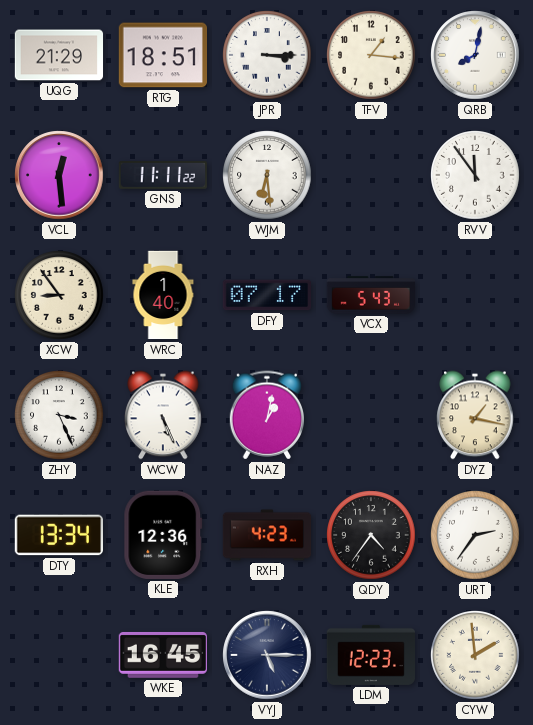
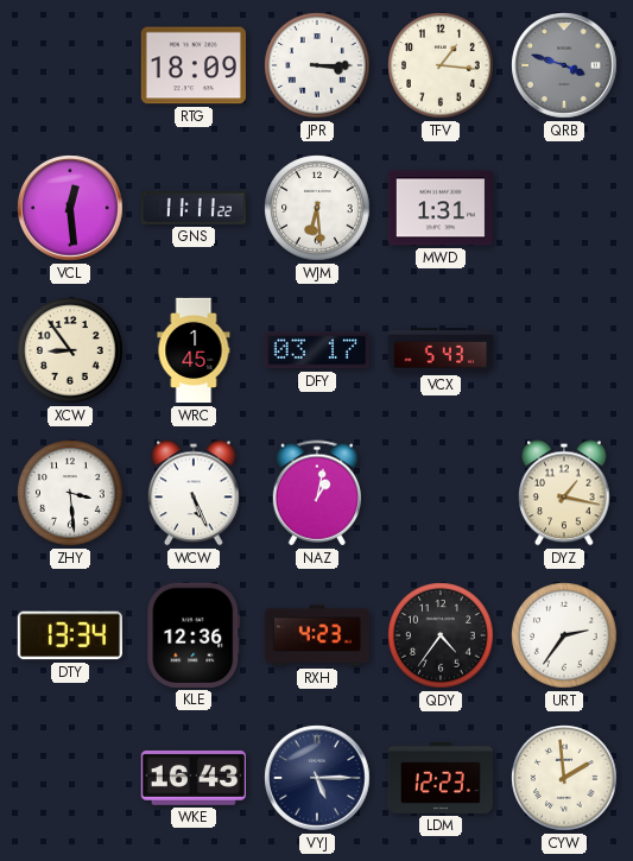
UQG: 21:29 -> none (59, 55)
RTG: 18:51 -> 18:09 (192, 65)
QRB: 8:02 -> 3:48 (564, 65)
QRB dial: white -> grey (564, 65)
MWD: none -> 1:31 (439, 208)
RVV: 11:54 -> none (475, 175)
WRC: 1:40 -> 1:45 (194, 350)
DFY: 07:17 -> 03:17 (316, 350)
ZHY: 3:26 -> 3:29 (70, 493)
WKE: 16:45 -> 16:43 (192, 778)
